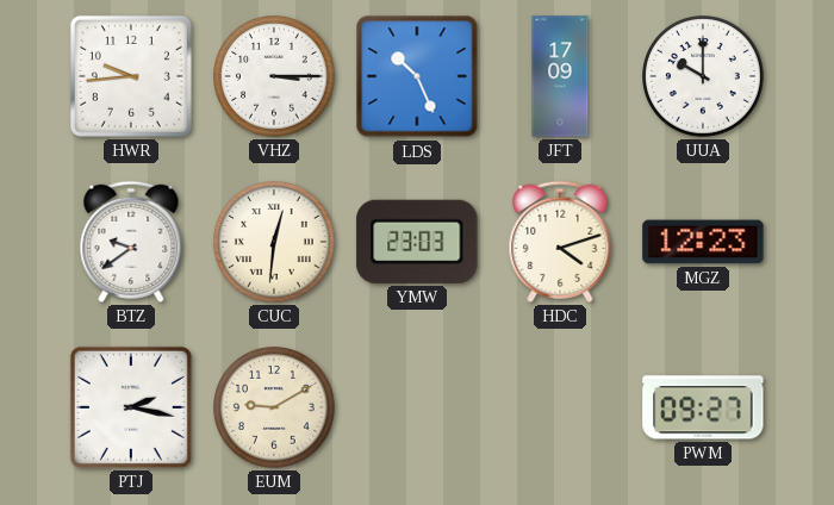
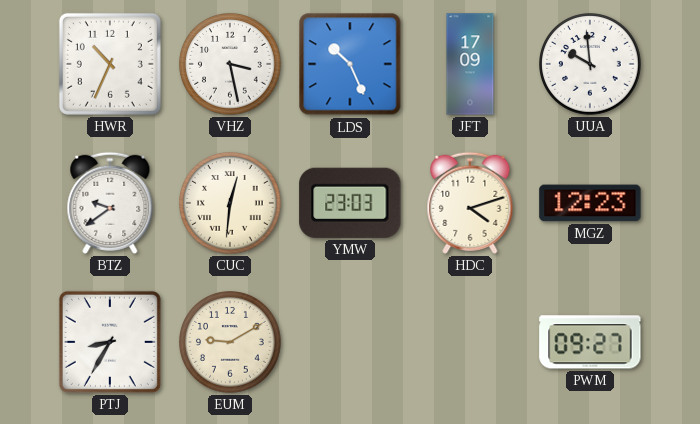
HWR: 9:44 -> 10:34 (110, 64)
VHZ: 3:15 -> 3:28 (230, 64)
UUA: 10:00 -> 9:59 (590, 64)
PTJ: 2:17 -> 8:35 (110, 342)
